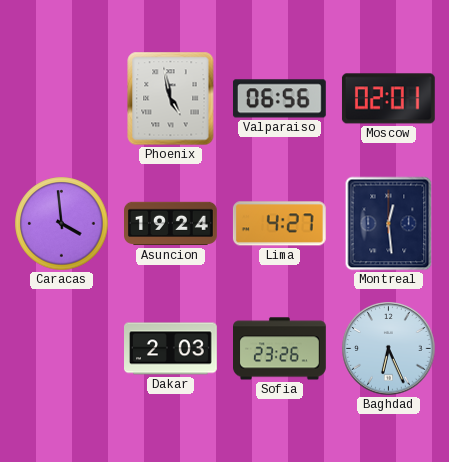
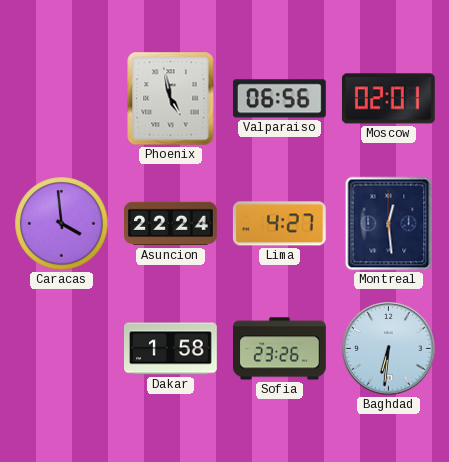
Asuncion: 19:24 -> 22:24 (171, 224)
Dakar: 2:03 -> 1:58 (171, 349)
Baghdad: 6:26 -> 6:31 (389, 349)
